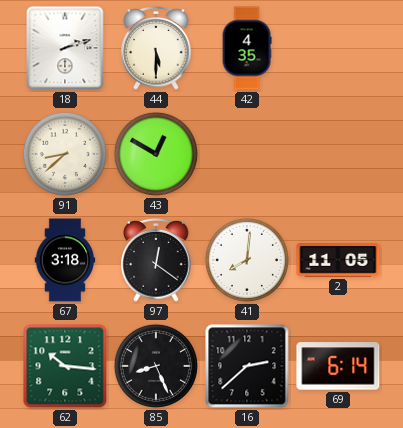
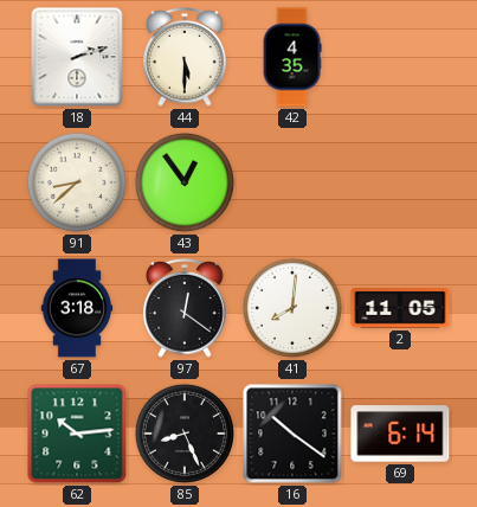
43: 12:50 -> 12:54 (185, 182)
62: 10:16 -> 10:14 (77, 434)
16: 2:38 -> 10:21 (292, 434)
